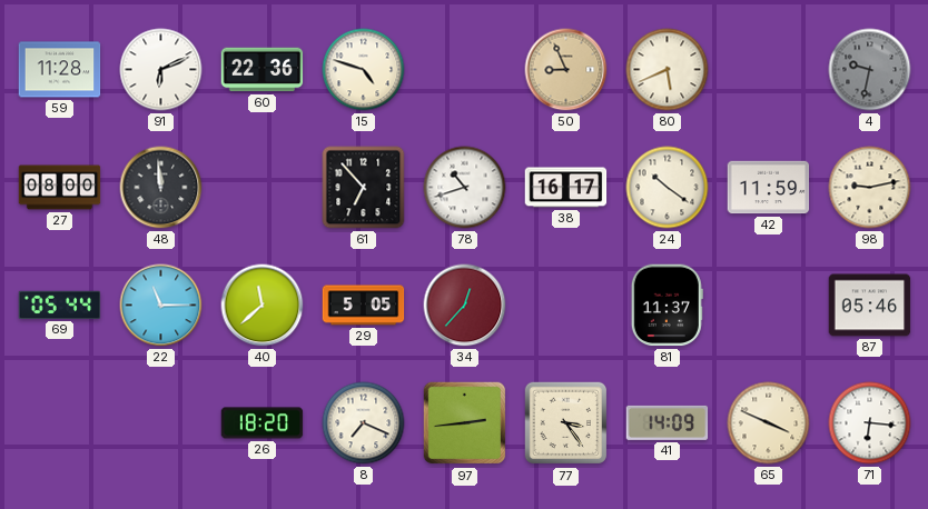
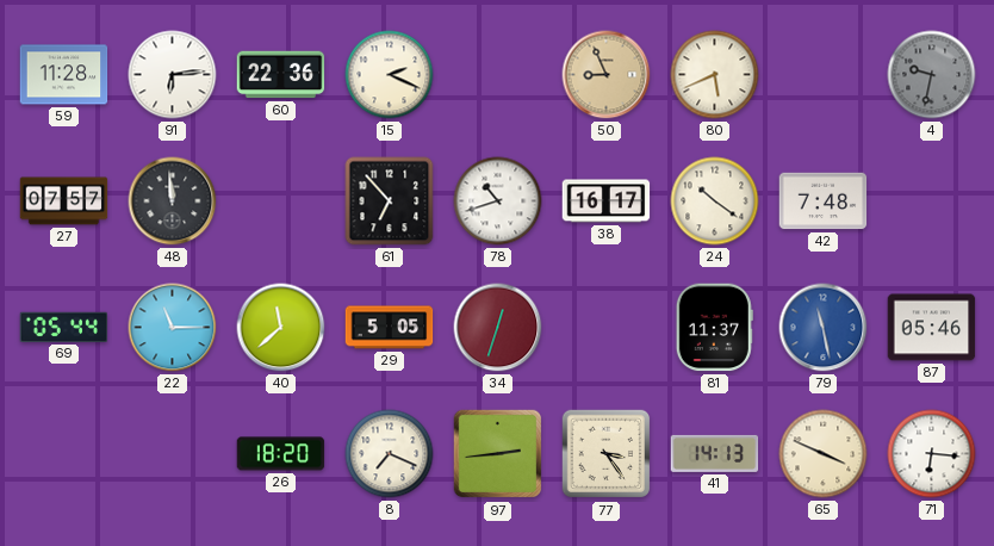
91: 6:11 -> 6:14 (173, 75)
15: 4:48 -> 2:19 (390, 75)
27: 08:00 -> 07:57 (64, 201)
42: 11:59 -> 7:48 (824, 201)
98: 9:13 -> none (870, 188)
34: 12:37 -> 12:33 (498, 328)
79: none -> 11:28 (824, 328)
41: 14:09 -> 14:13 (715, 453)
